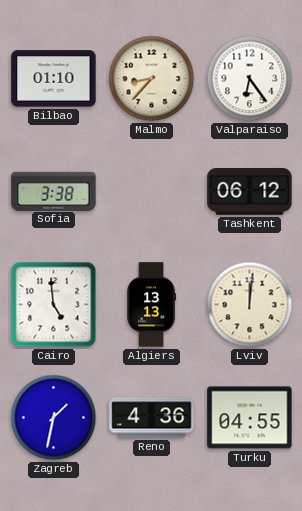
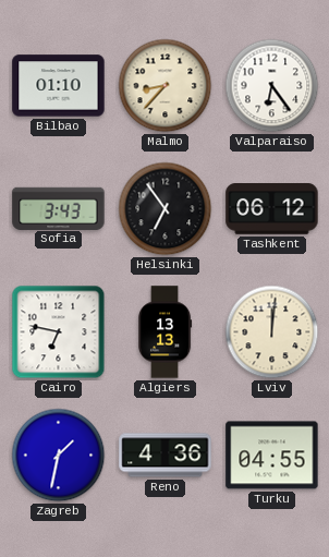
Sofia: 3:38 -> 3:43 (59, 208)
Helsinki: none -> 6:54 (166, 209)
Cairo: 4:59 -> 6:47 (59, 332)
